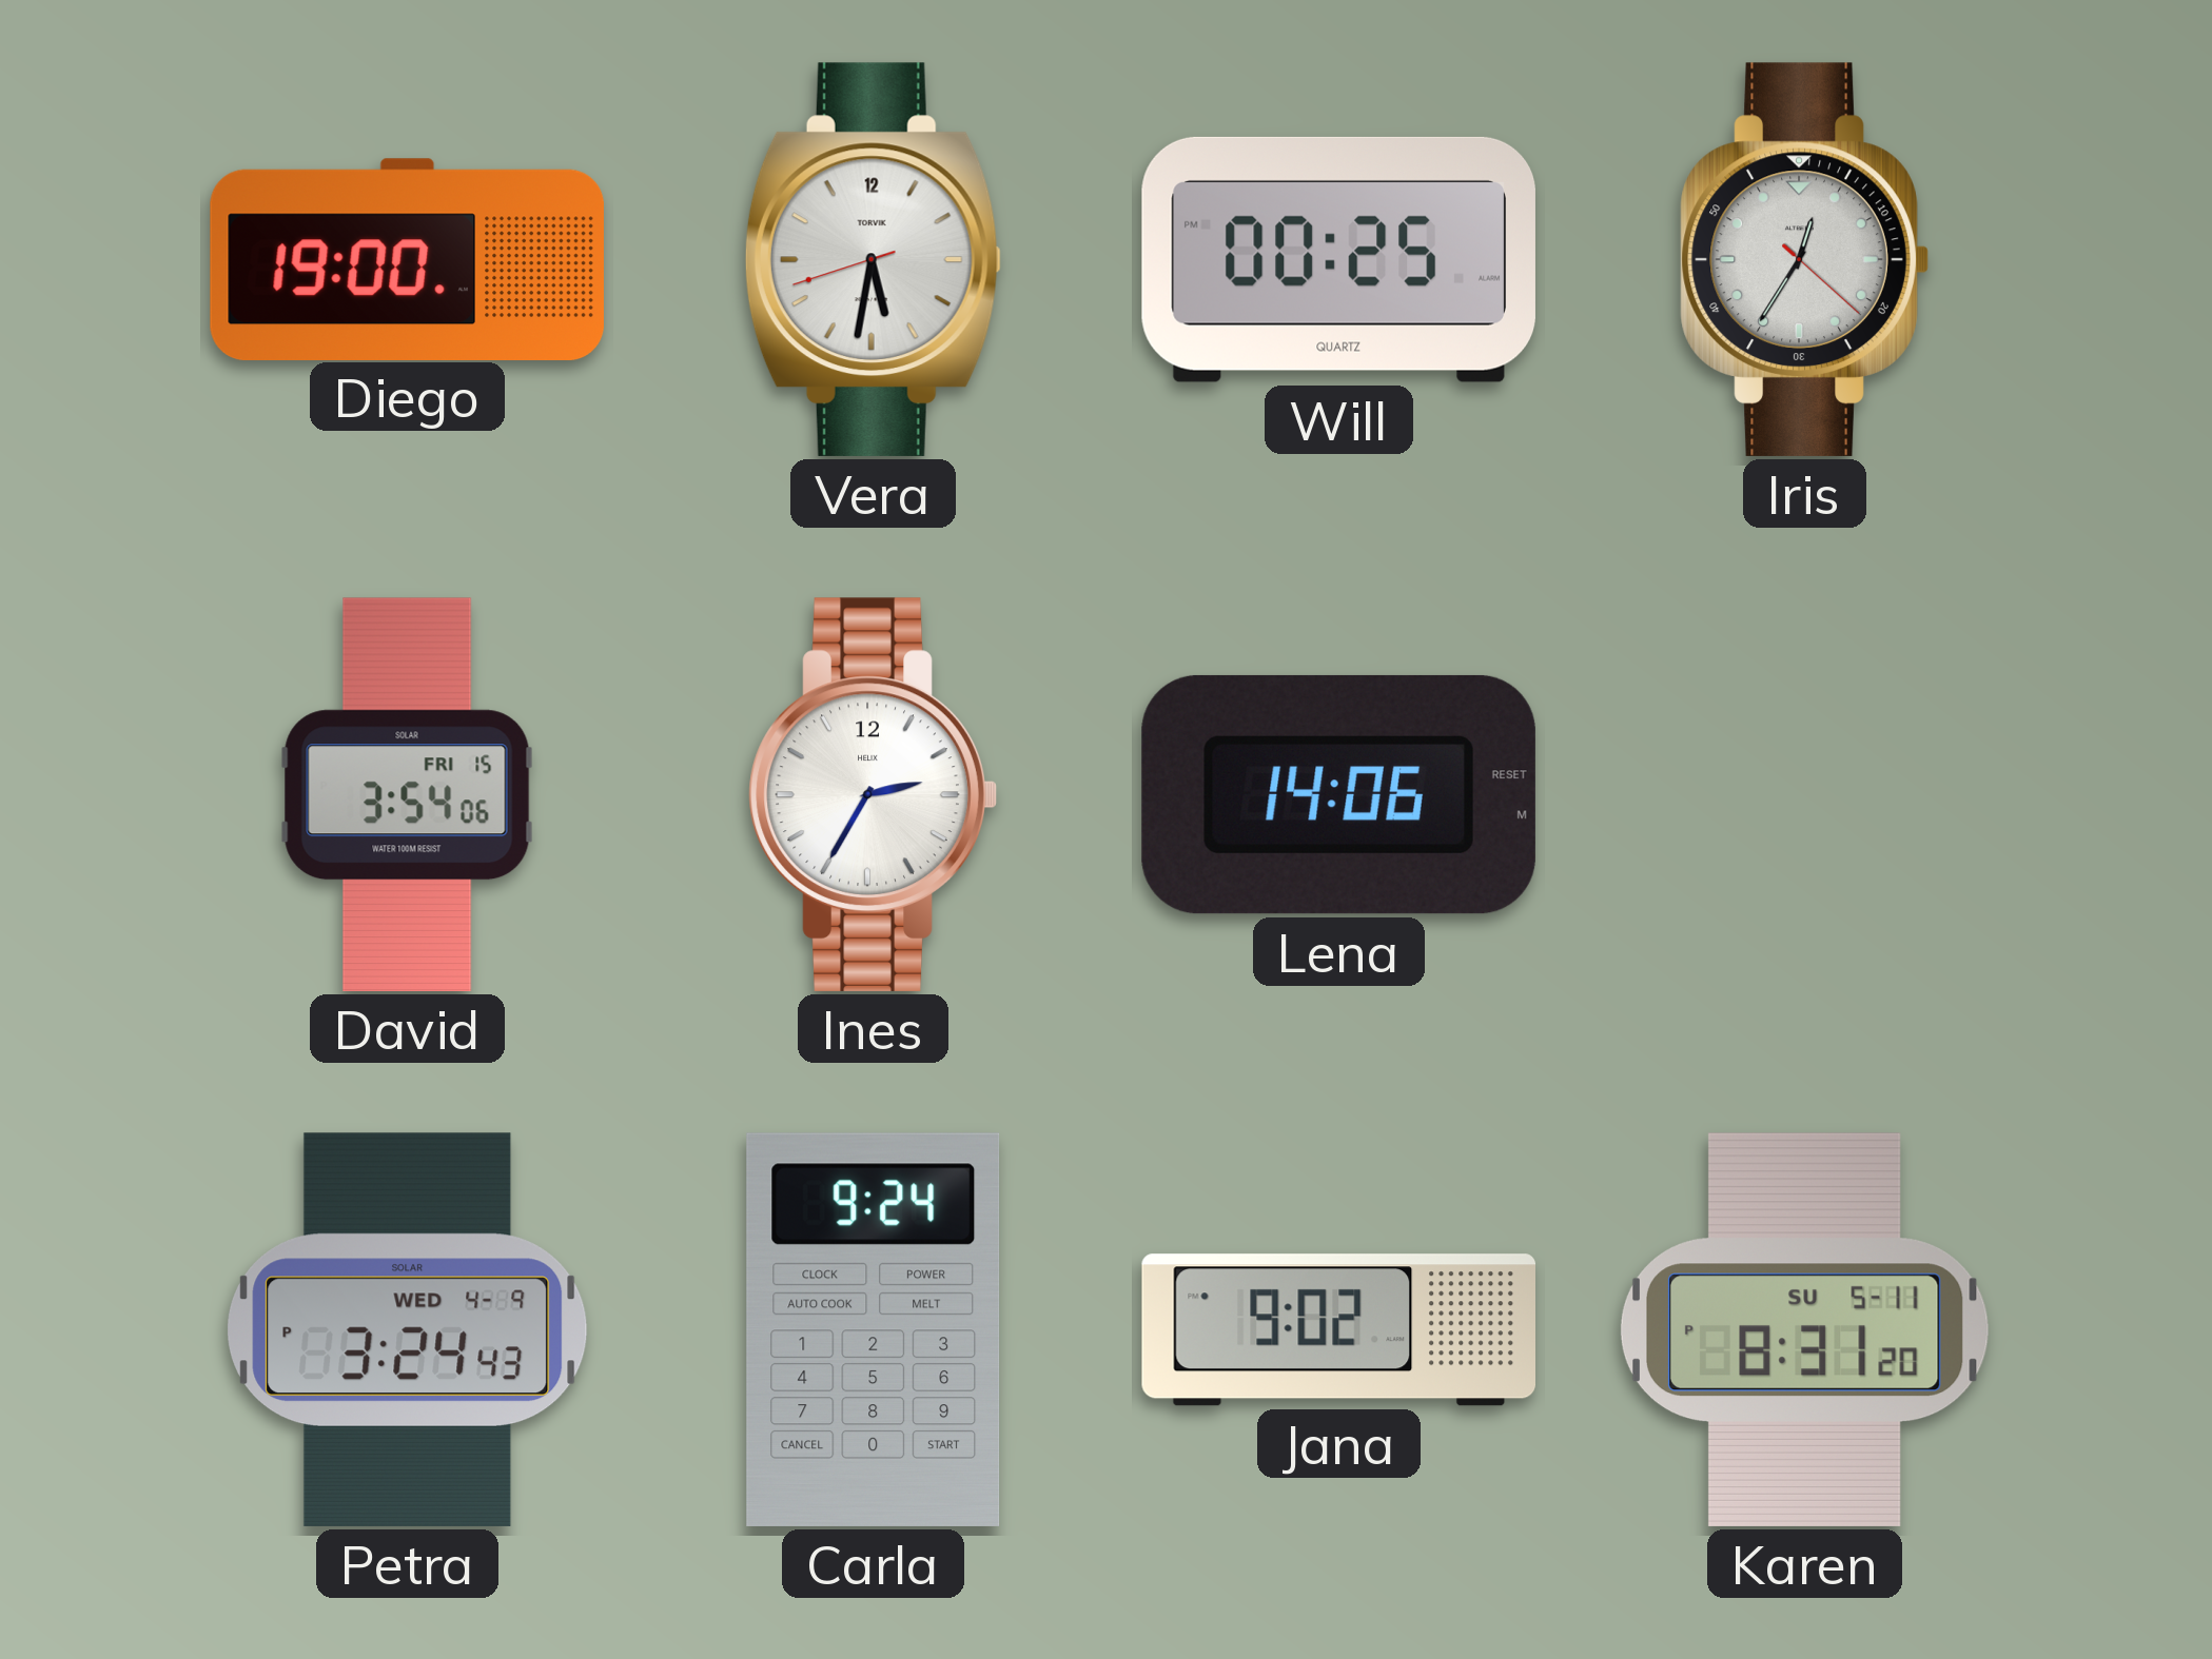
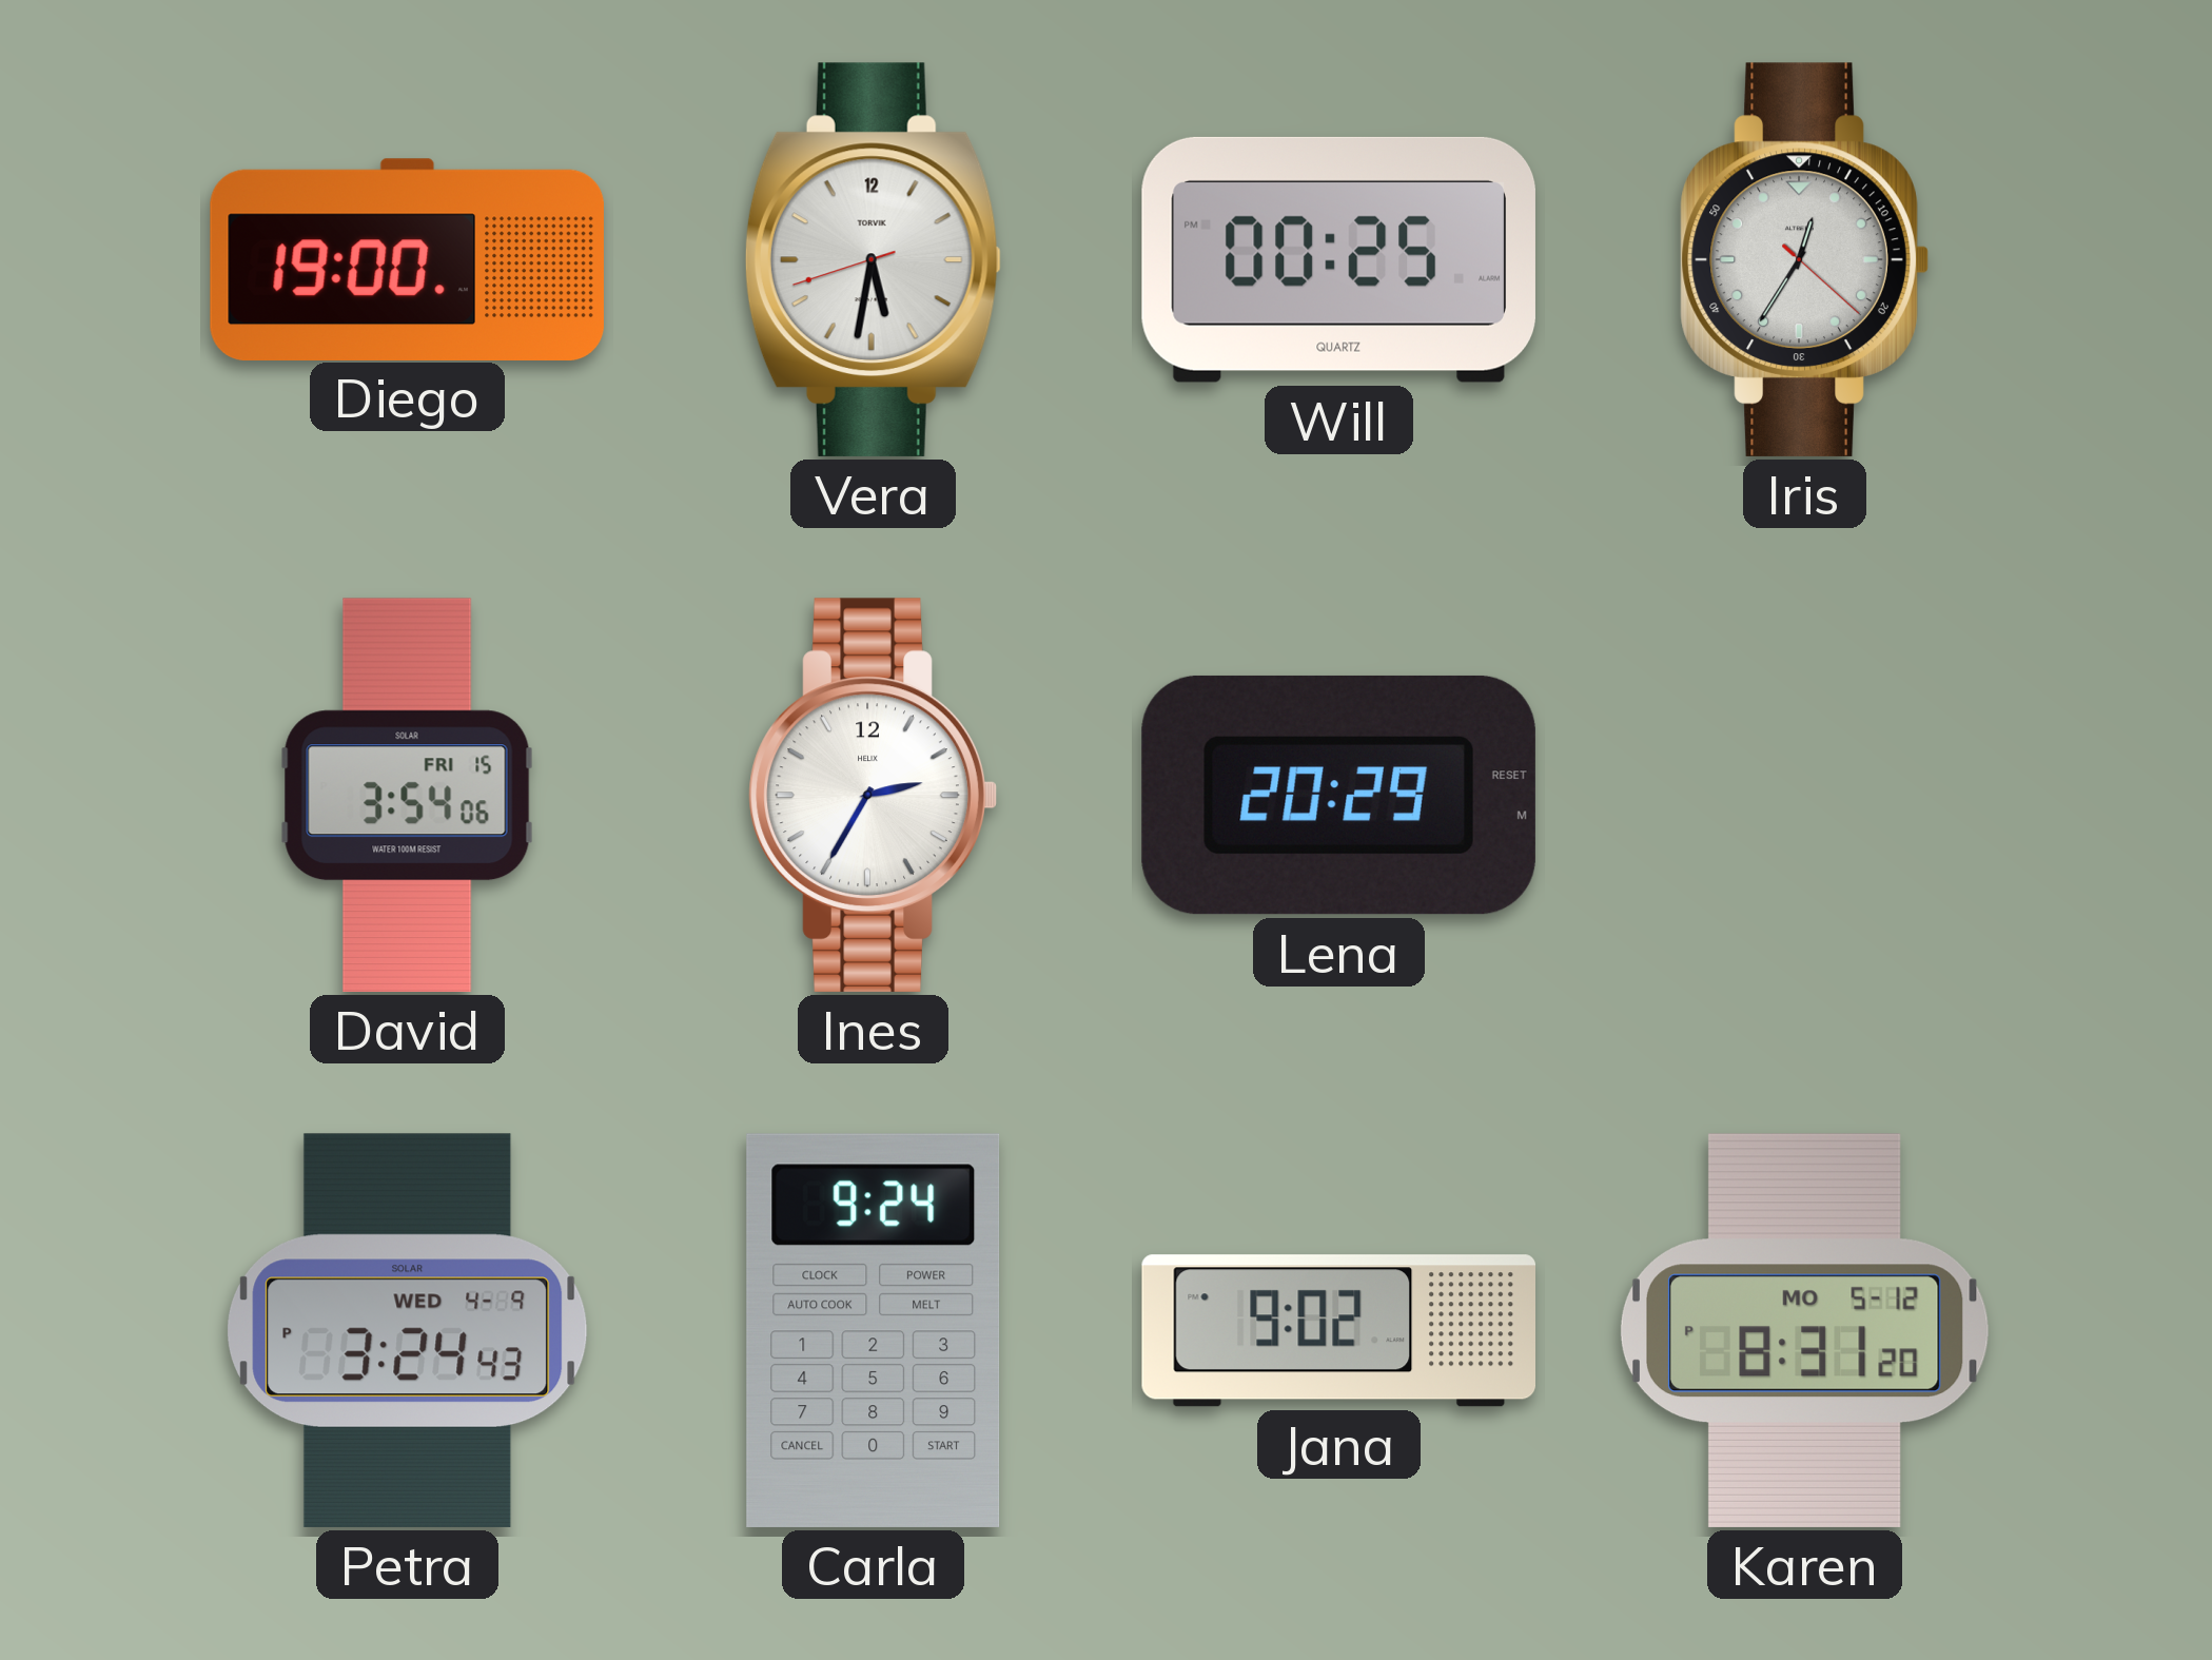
Lena: 14:06 -> 20:29 (1338, 795)
Karen date: SU 5-11 -> MO 5-12 (1804, 1330)
